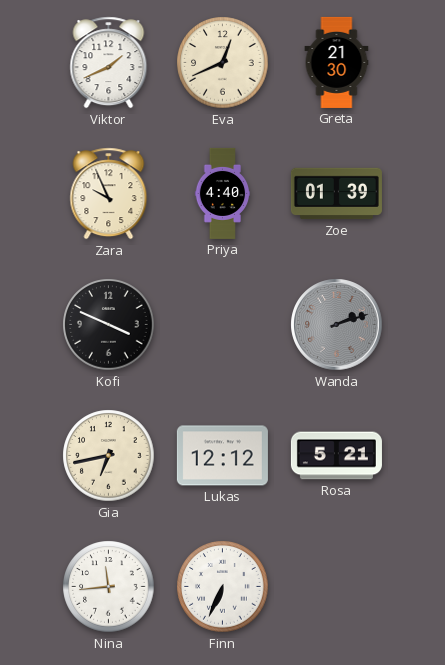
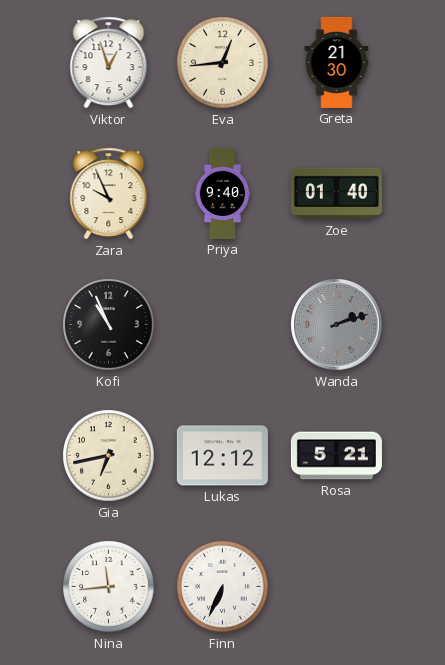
Viktor: 1:41 -> 12:57 (109, 63)
Eva: 12:41 -> 12:44 (223, 63)
Priya: 4:40 -> 9:40 (223, 193)
Zoe: 01:39 -> 01:40 (336, 194)
Kofi: 3:49 -> 10:56 (109, 325)
